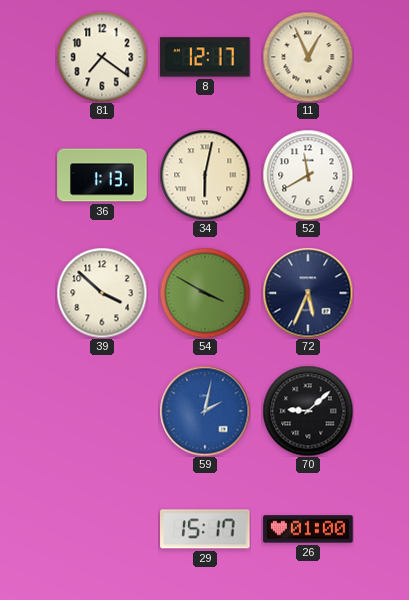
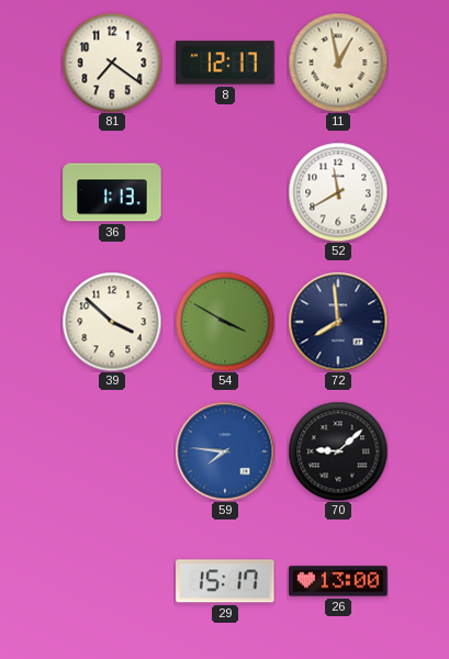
11: 12:56 -> 12:58 (338, 63)
34: 6:02 -> none (205, 175)
72: 5:34 -> 7:59 (338, 322)
59: 2:02 -> 7:46 (225, 451)
26: 01:00 -> 13:00 (338, 581)
